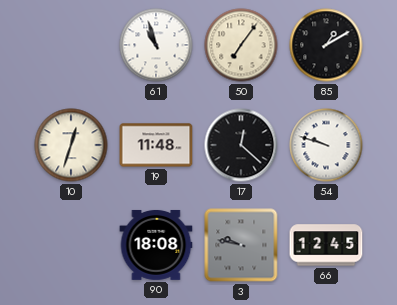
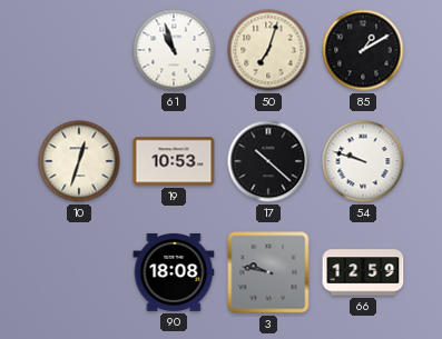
50: 7:06 -> 7:03 (268, 50)
19: 11:48 -> 10:53 (174, 161)
17: 12:22 -> 10:22 (268, 161)
66: 12:45 -> 12:59 (363, 272)
